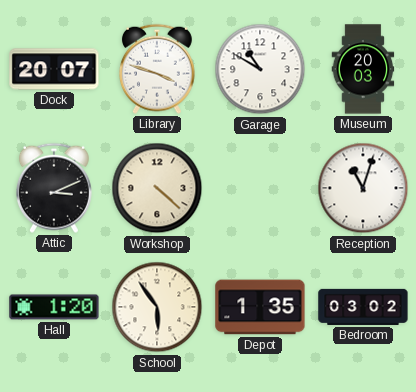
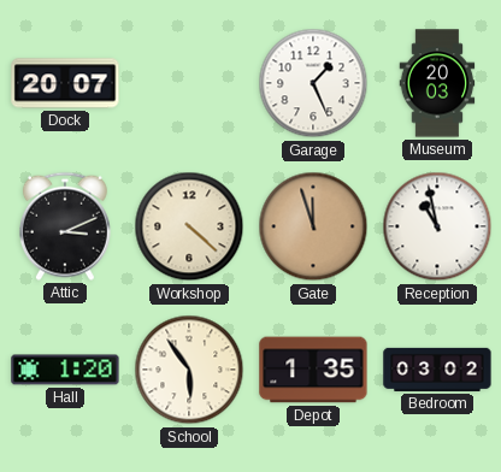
Library: 3:48 -> none (157, 69)
Garage: 10:50 -> 1:26 (313, 83)
Gate: none -> 11:57 (313, 226)
Reception: 11:03 -> 10:58 (437, 226)
